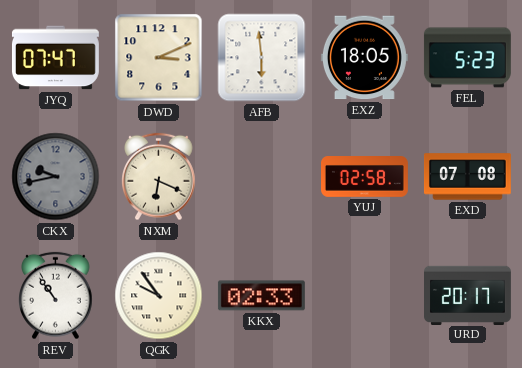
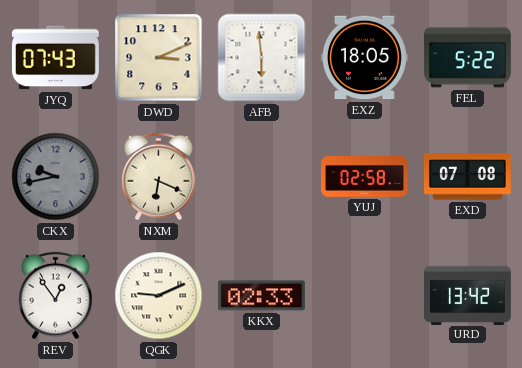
JYQ: 07:47 -> 07:43 (55, 58)
FEL: 5:23 -> 5:22 (467, 58)
REV: 10:54 -> 12:54 (56, 296)
QGK: 9:54 -> 9:11 (159, 296)
URD: 20:17 -> 13:42 (468, 295)
